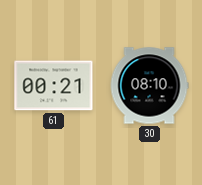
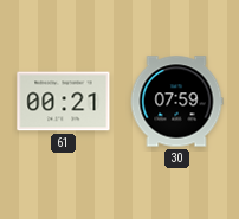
30: 08:10 -> 07:59 (176, 102)
